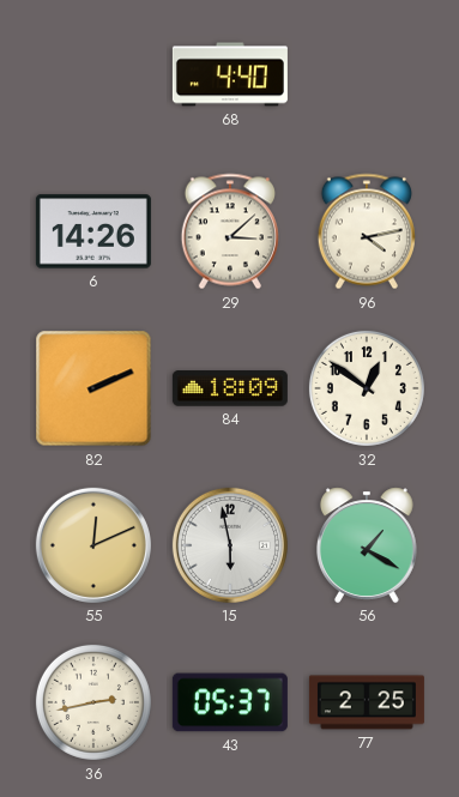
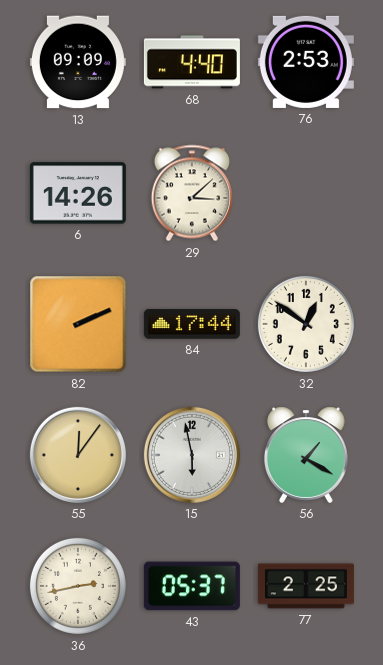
13: none -> 09:09 (78, 62)
76: none -> 2:53 (306, 62)
96: 4:13 -> none (367, 231)
84: 18:09 -> 17:44 (192, 324)
55: 12:11 -> 12:06 (78, 455)
